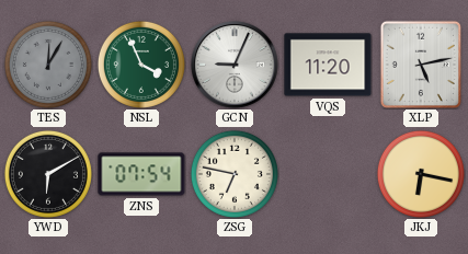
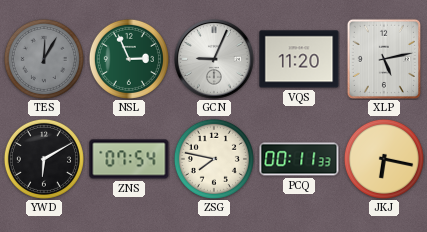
NSL: 3:56 -> 2:56 (129, 59)
ZSG: 6:47 -> 7:47 (214, 159)
PCQ: none -> 00:11 (299, 159)
